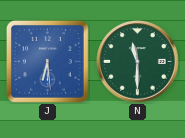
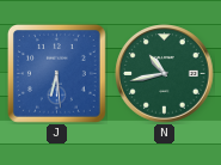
N: 11:30 -> 10:43 (165, 74)
